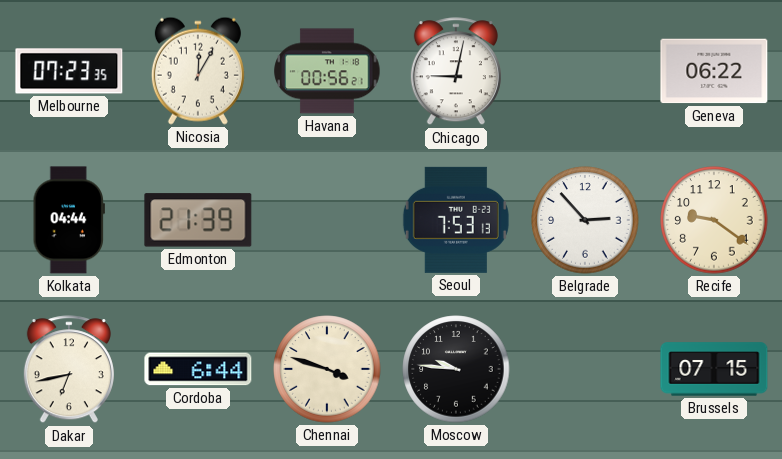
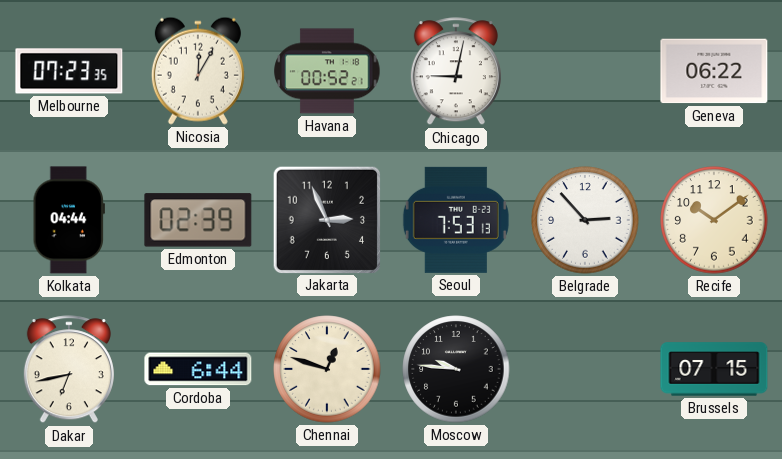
Havana: 00:56 -> 00:52 (327, 71)
Edmonton: 21:39 -> 02:39 (198, 220)
Jakarta: none -> 2:56 (326, 219)
Recife: 9:21 -> 10:09 (714, 220)
Chennai: 3:48 -> 12:48 (327, 369)
